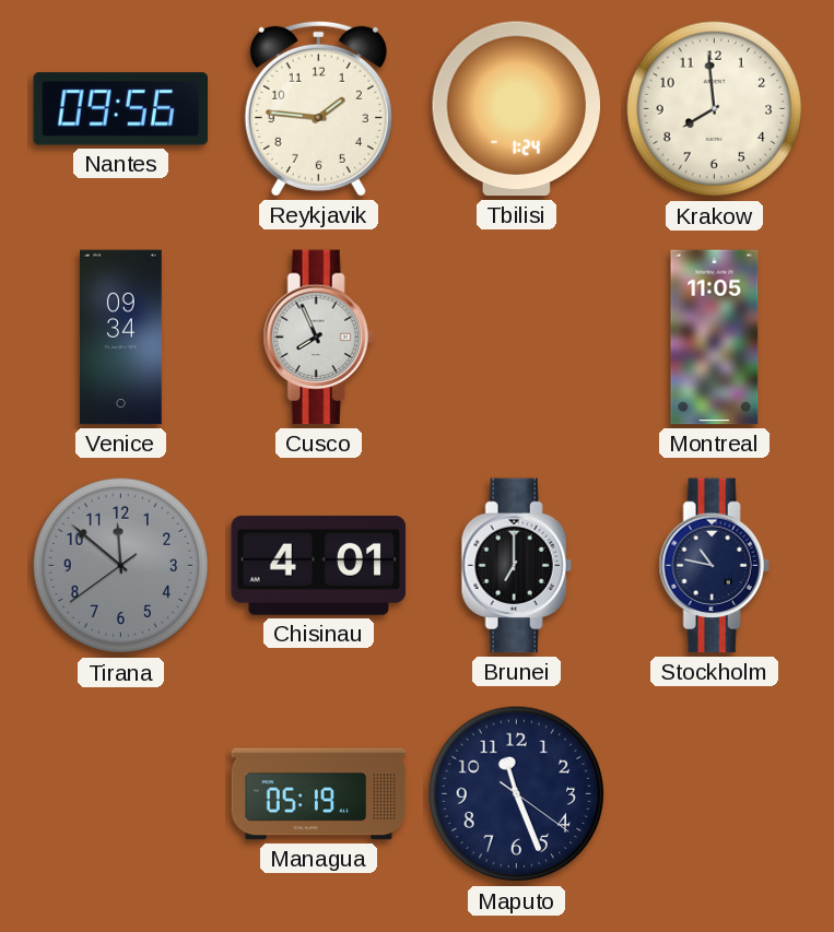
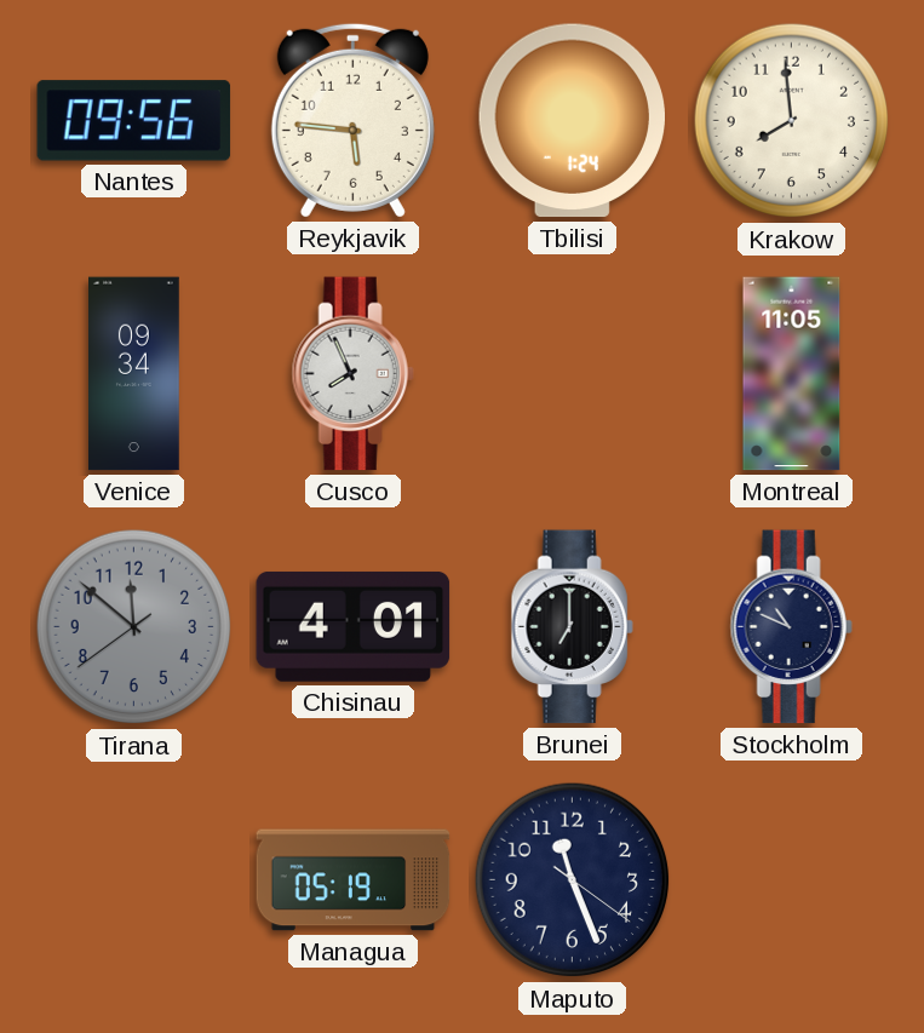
Reykjavik: 1:46 -> 5:46 (352, 120)
Stockholm: 10:47 -> 10:49 (791, 627)
